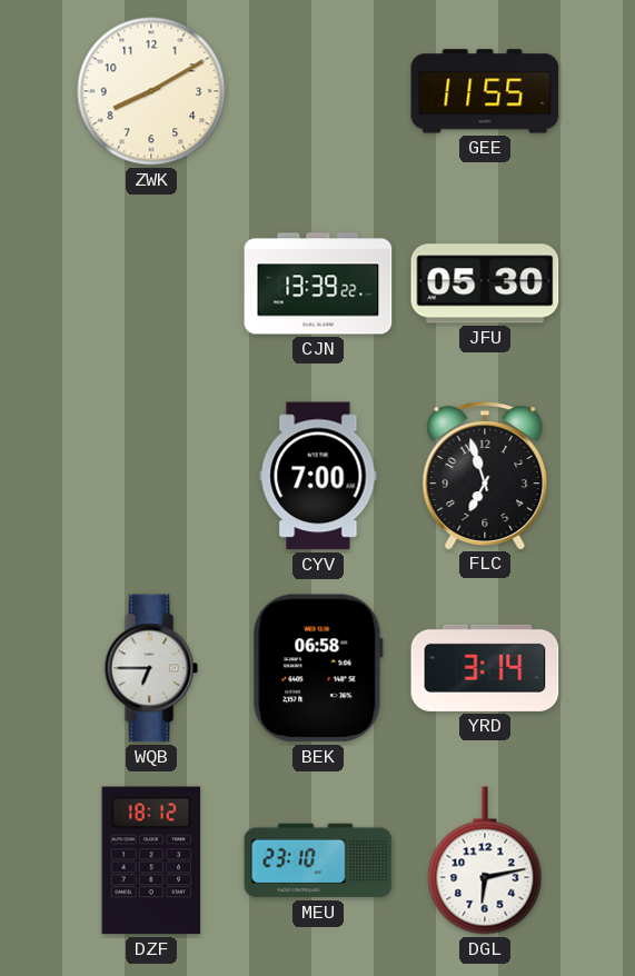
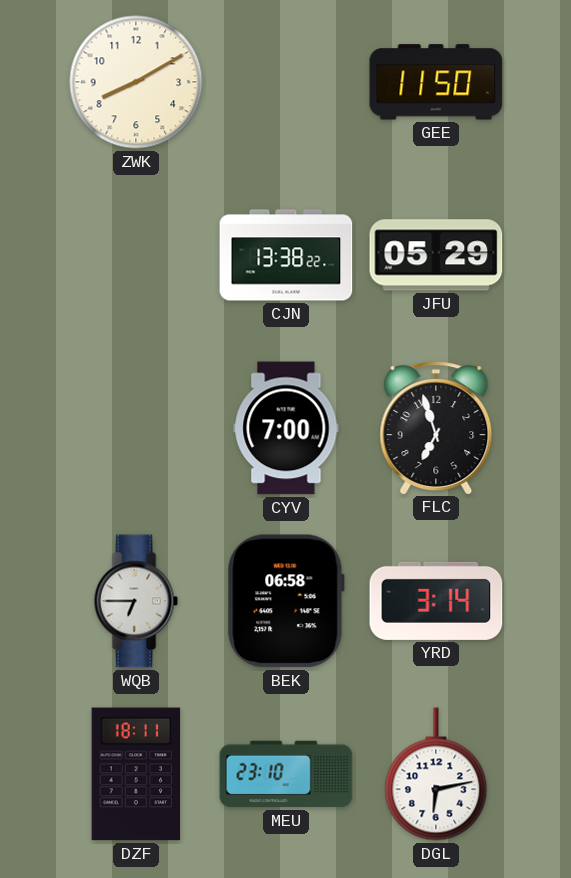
GEE: 11:55 -> 11:50 (436, 82)
CJN: 13:39 -> 13:38 (286, 255)
JFU: 05:30 -> 05:29 (436, 255)
DZF: 18:12 -> 18:11 (136, 774)
